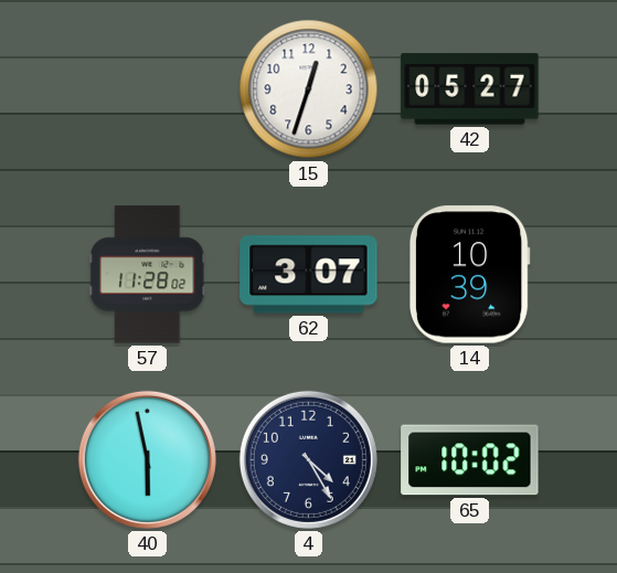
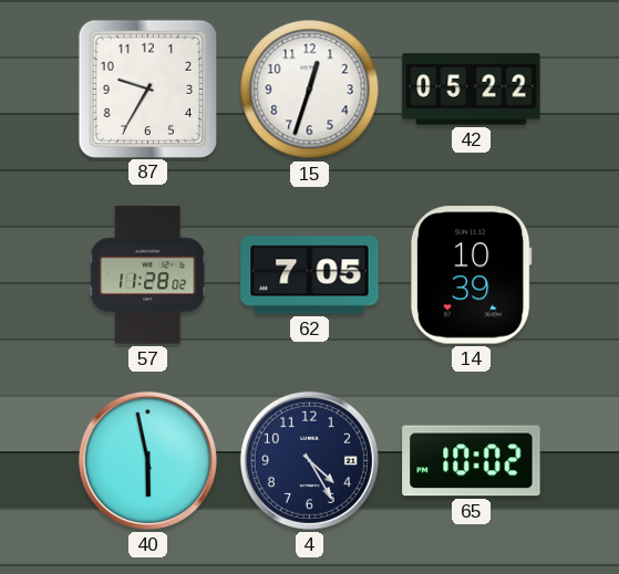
87: none -> 9:35 (147, 88)
42: 05:27 -> 05:22 (472, 90)
62: 3:07 -> 7:05 (310, 275)
